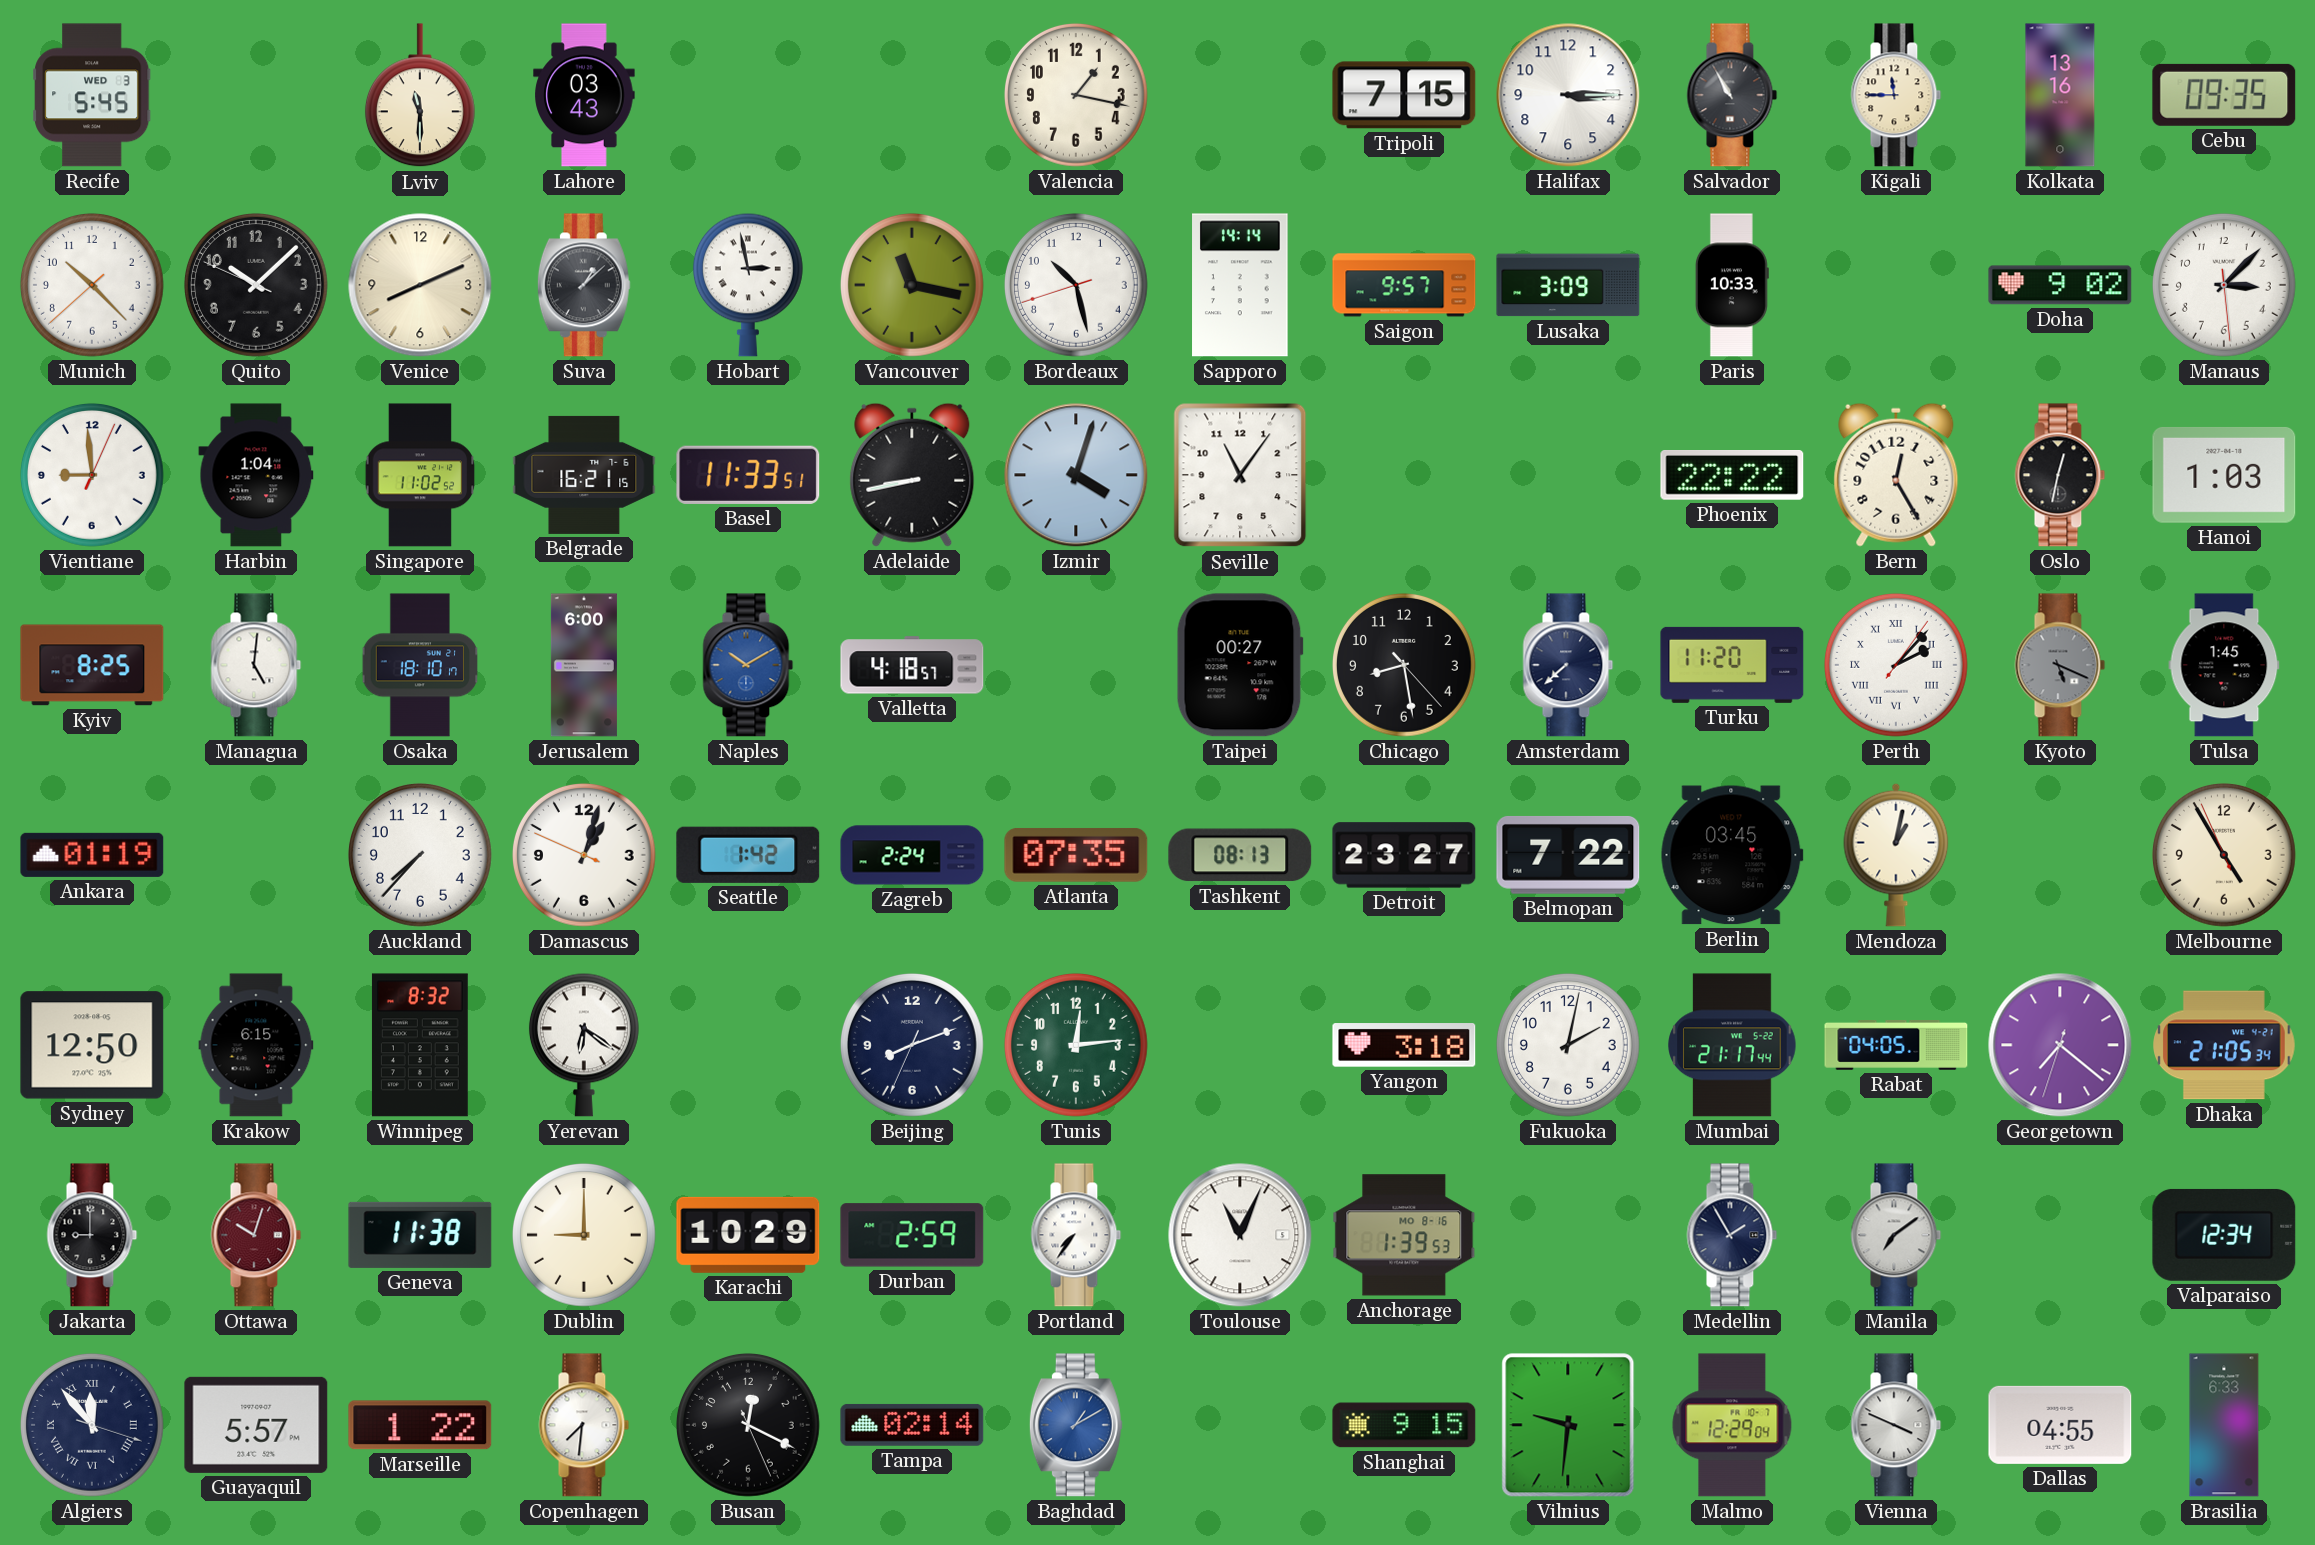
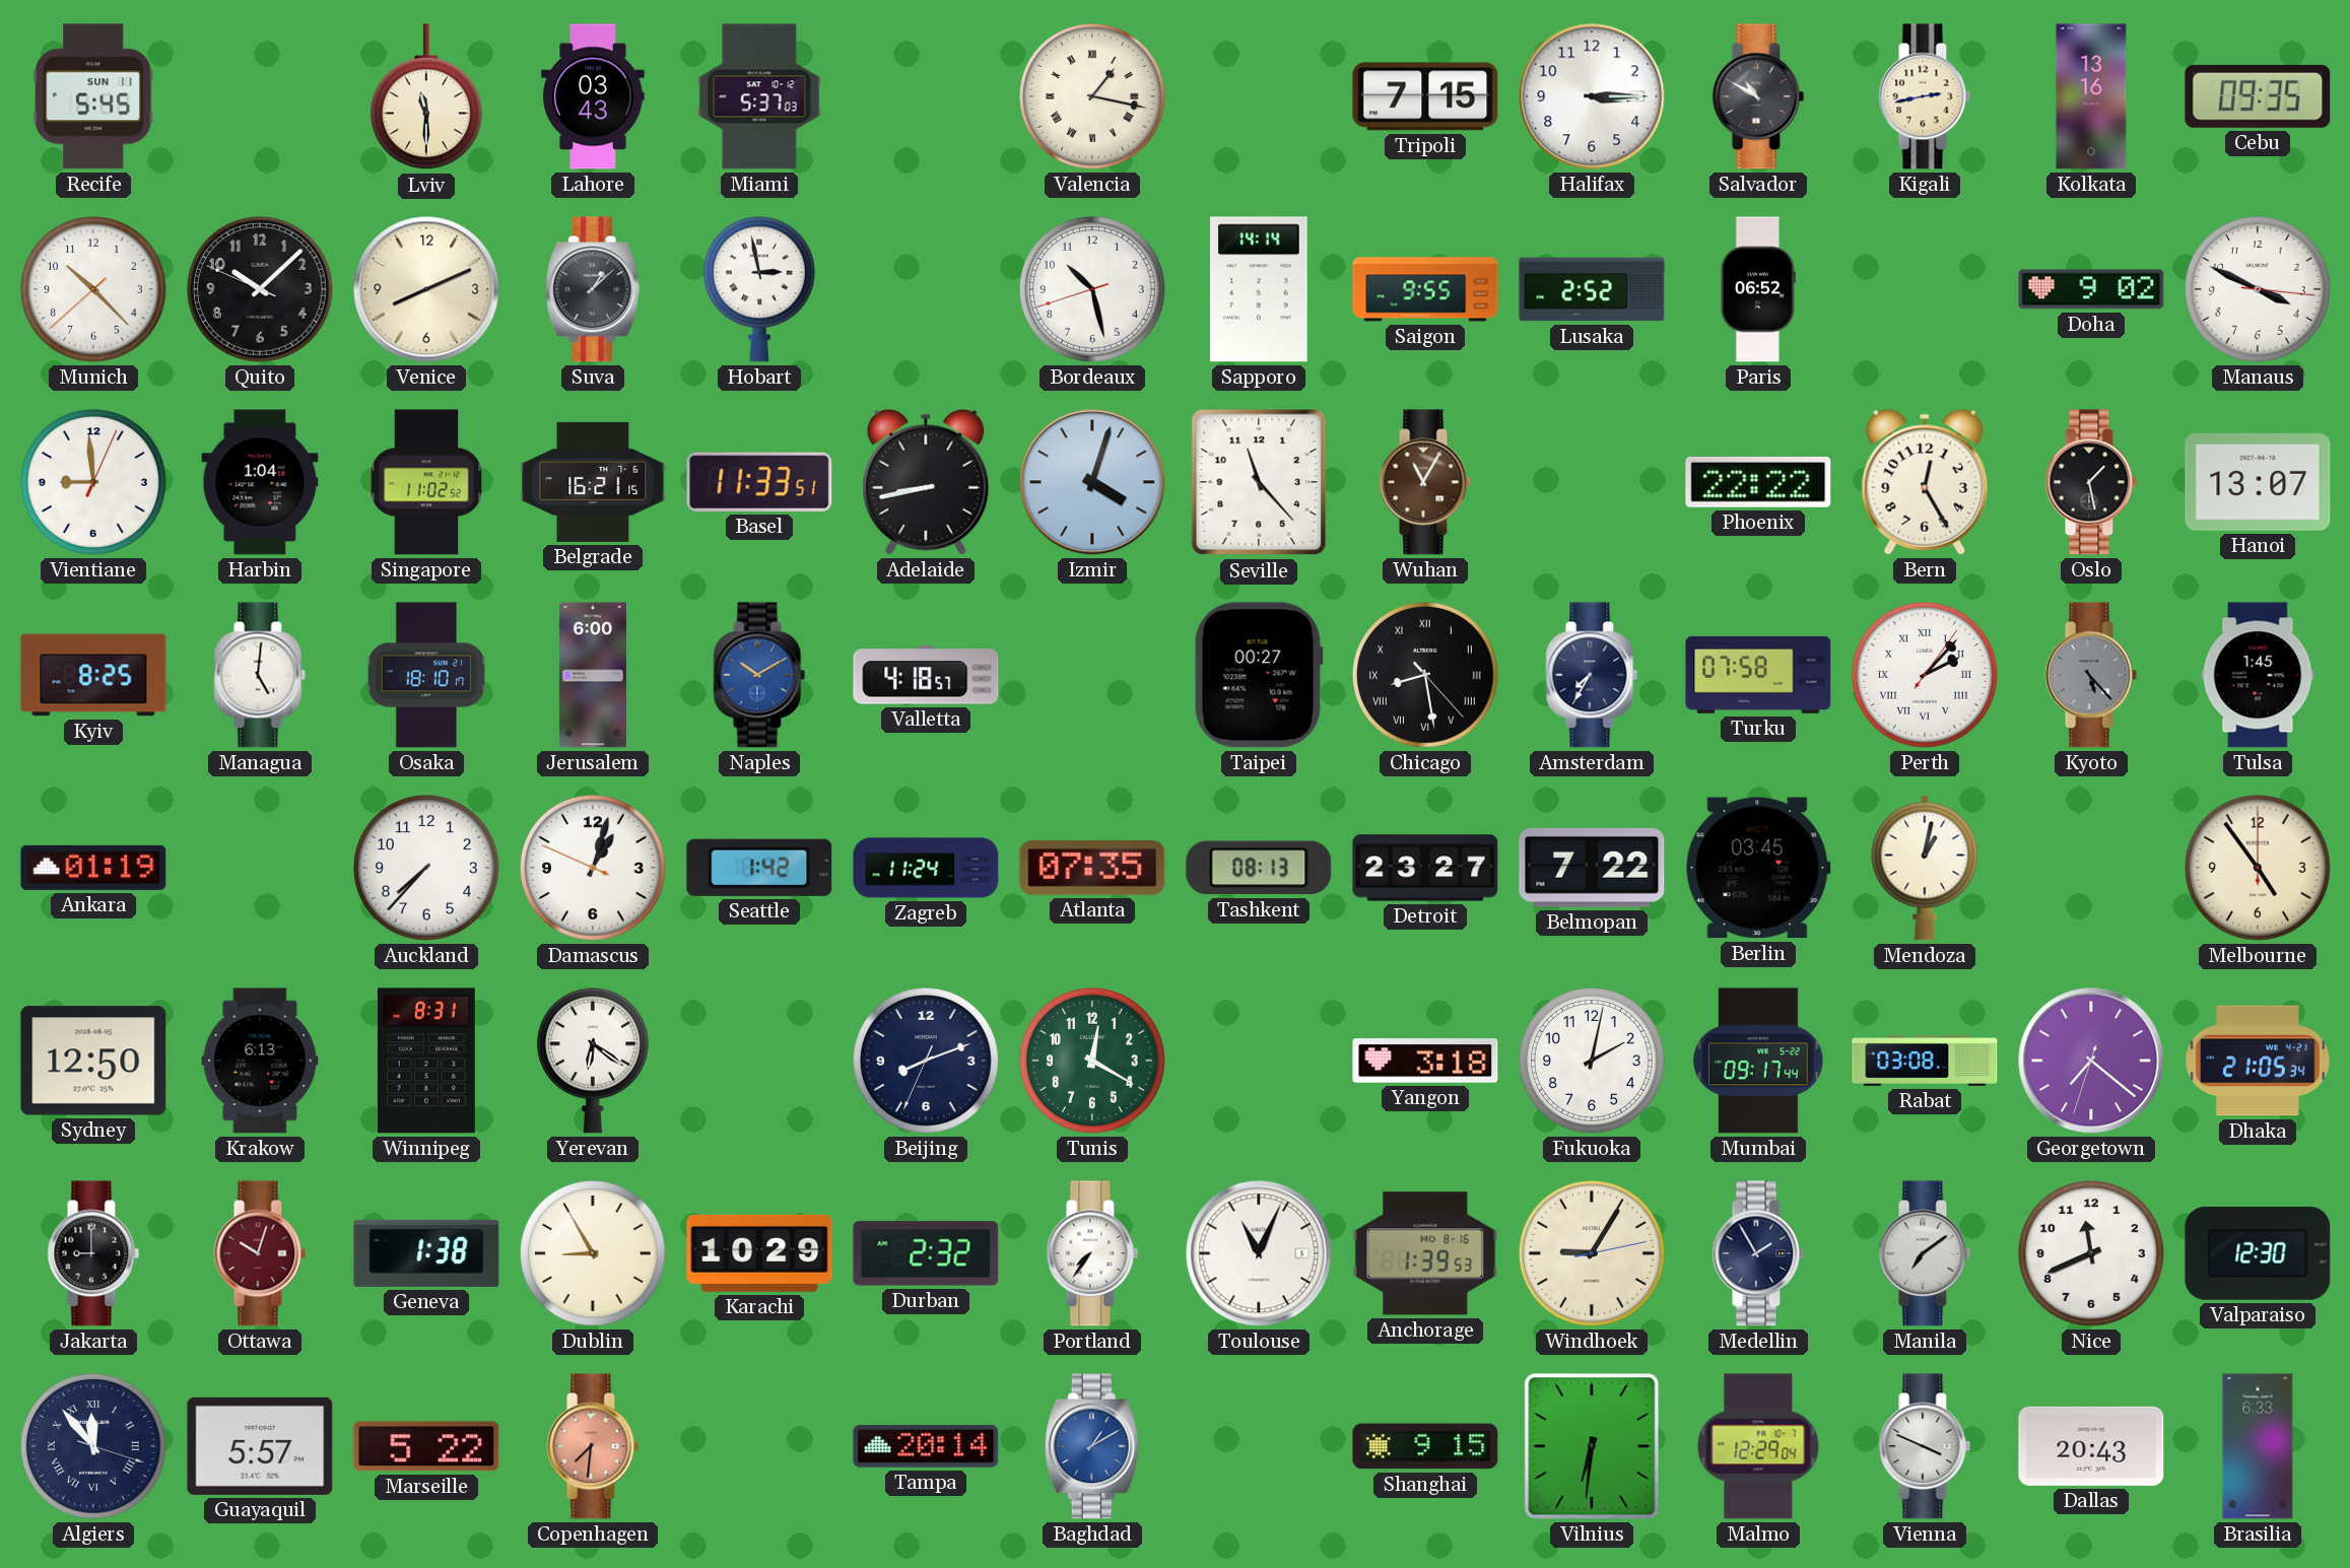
Recife date: WED 3 -> SUN 11 (93, 96)
Miami: none -> 5:37 (759, 96)
Valencia numerals: Arabic -> Roman (1092, 96)
Salvador: 10:55 -> 10:50 (1758, 96)
Kigali: 11:45 -> 2:43 (1925, 96)
Vancouver: 11:17 -> none (912, 285)
Saigon: 9:57 -> 9:55 (1425, 289)
Lusaka: 3:09 -> 2:52 (1592, 289)
Paris: 10:33 -> 06:52 (1758, 289)
Manaus: 3:07 -> 3:49 (2258, 289)
Seville: 11:06 -> 11:23 (1259, 482)
Wuhan: none -> 11:05 (1425, 482)
Oslo: 12:32 -> 1:28 (2091, 482)
Hanoi: 1:03 -> 13:07 (2258, 482)
Chicago numerals: Arabic -> Roman (1425, 675)
Amsterdam: 7:38 -> 7:35 (1592, 675)
Turku: 11:20 -> 07:58 (1758, 675)
Kyoto: 5:19 -> 5:23 (2091, 675)
Zagreb: 2:24 -> 11:24 (926, 868)
Melbourne: 4:54:56 -> 4:54:00 (2258, 868)
Krakow: 6:15 -> 6:13 (260, 1061)
Winnipeg: 8:32 -> 8:31 (426, 1061)
Tunis: 12:14 -> 12:20 (1092, 1061)
Mumbai: 21:17 -> 09:17 (1758, 1061)
Rabat: 04:05 -> 03:08 (1925, 1061)
Geneva: 11:38 -> 1:38 (426, 1253)
Dublin: 9:00 -> 8:55 (593, 1253)
Durban: 2:59 -> 2:32 (926, 1253)
Windhoek: none -> 9:05 (1592, 1253)
Nice: none -> 11:41 (2091, 1253)
Valparaiso: 12:34 -> 12:30 (2258, 1253)
Marseille: 1:22 -> 5:22 (426, 1446)
Copenhagen dial: white -> salmon (593, 1446)
Busan: 12:19 -> none (748, 1425)
Tampa: 02:14 -> 20:14 (926, 1446)
Vilnius: 9:31 -> 6:31 (1592, 1446)
Dallas: 04:55 -> 20:43 (2091, 1446)
